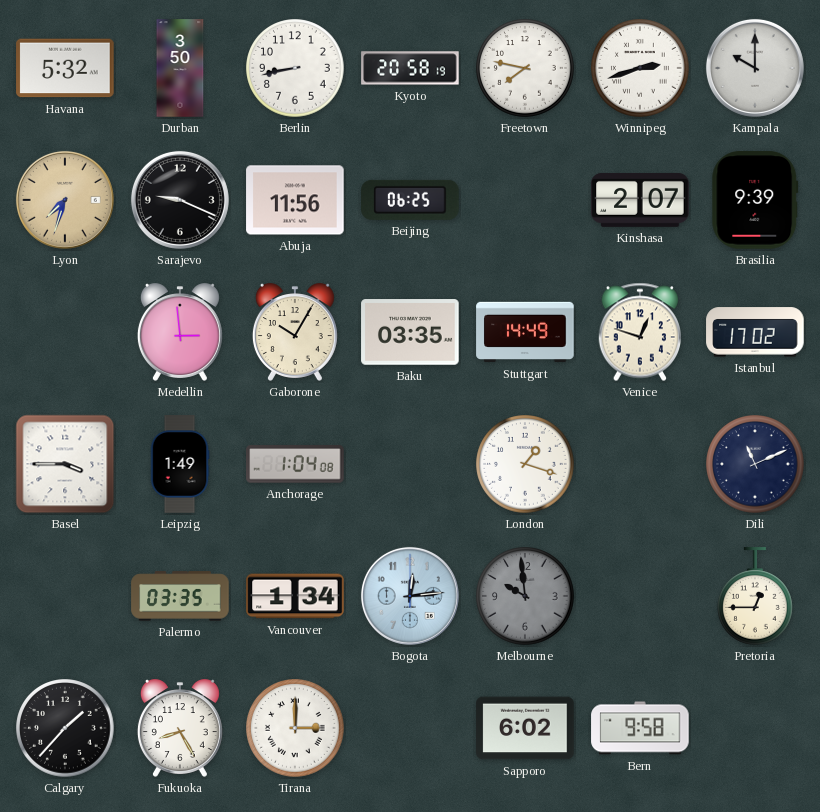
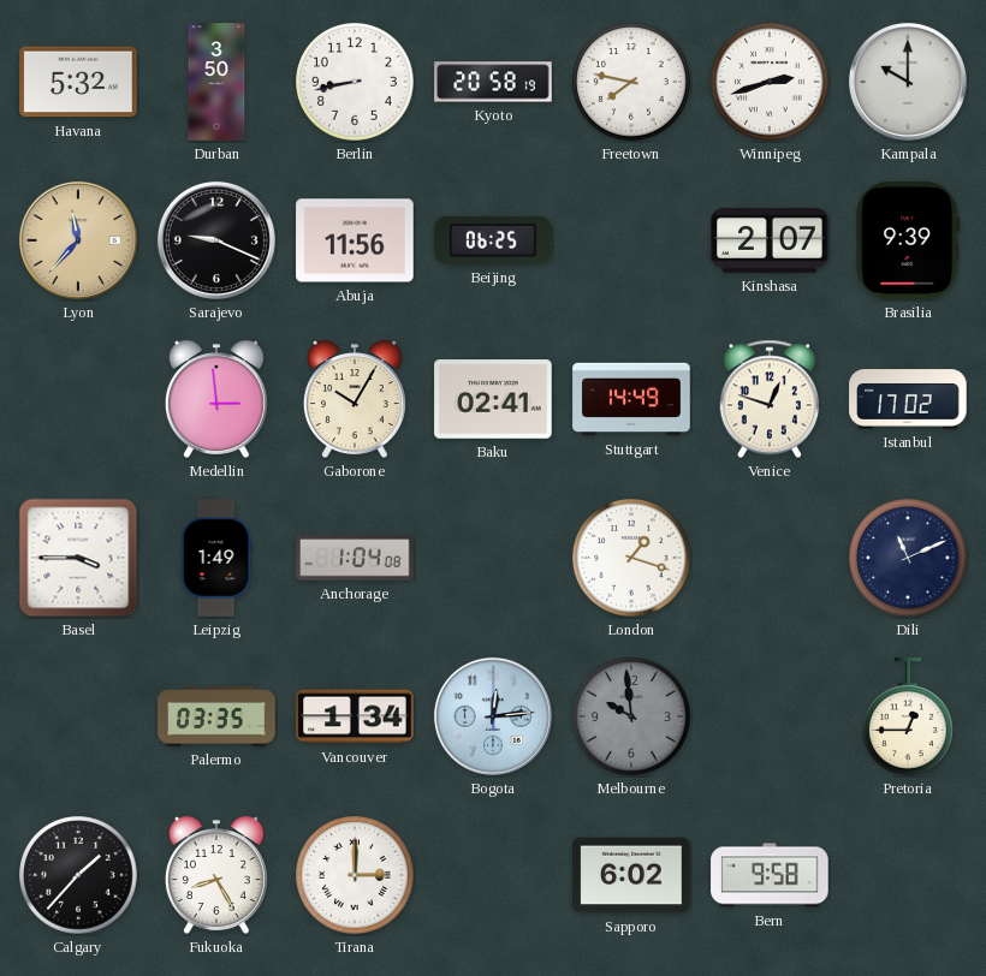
Lyon: 7:33 -> 11:37 (78, 240)
Baku: 03:35 -> 02:41 (493, 399)
